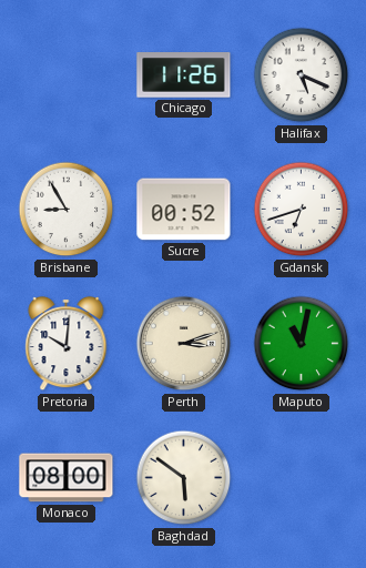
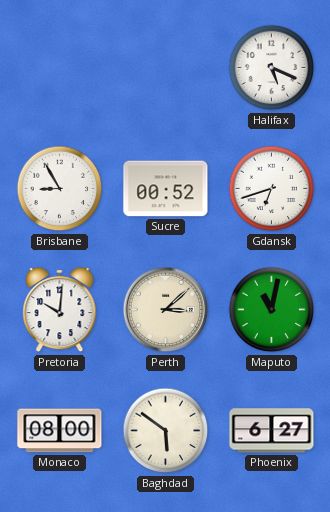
Chicago: 11:26 -> none (184, 75)
Perth: 3:12 -> 3:08 (166, 310)
Phoenix: none -> 6:27 (272, 431)
